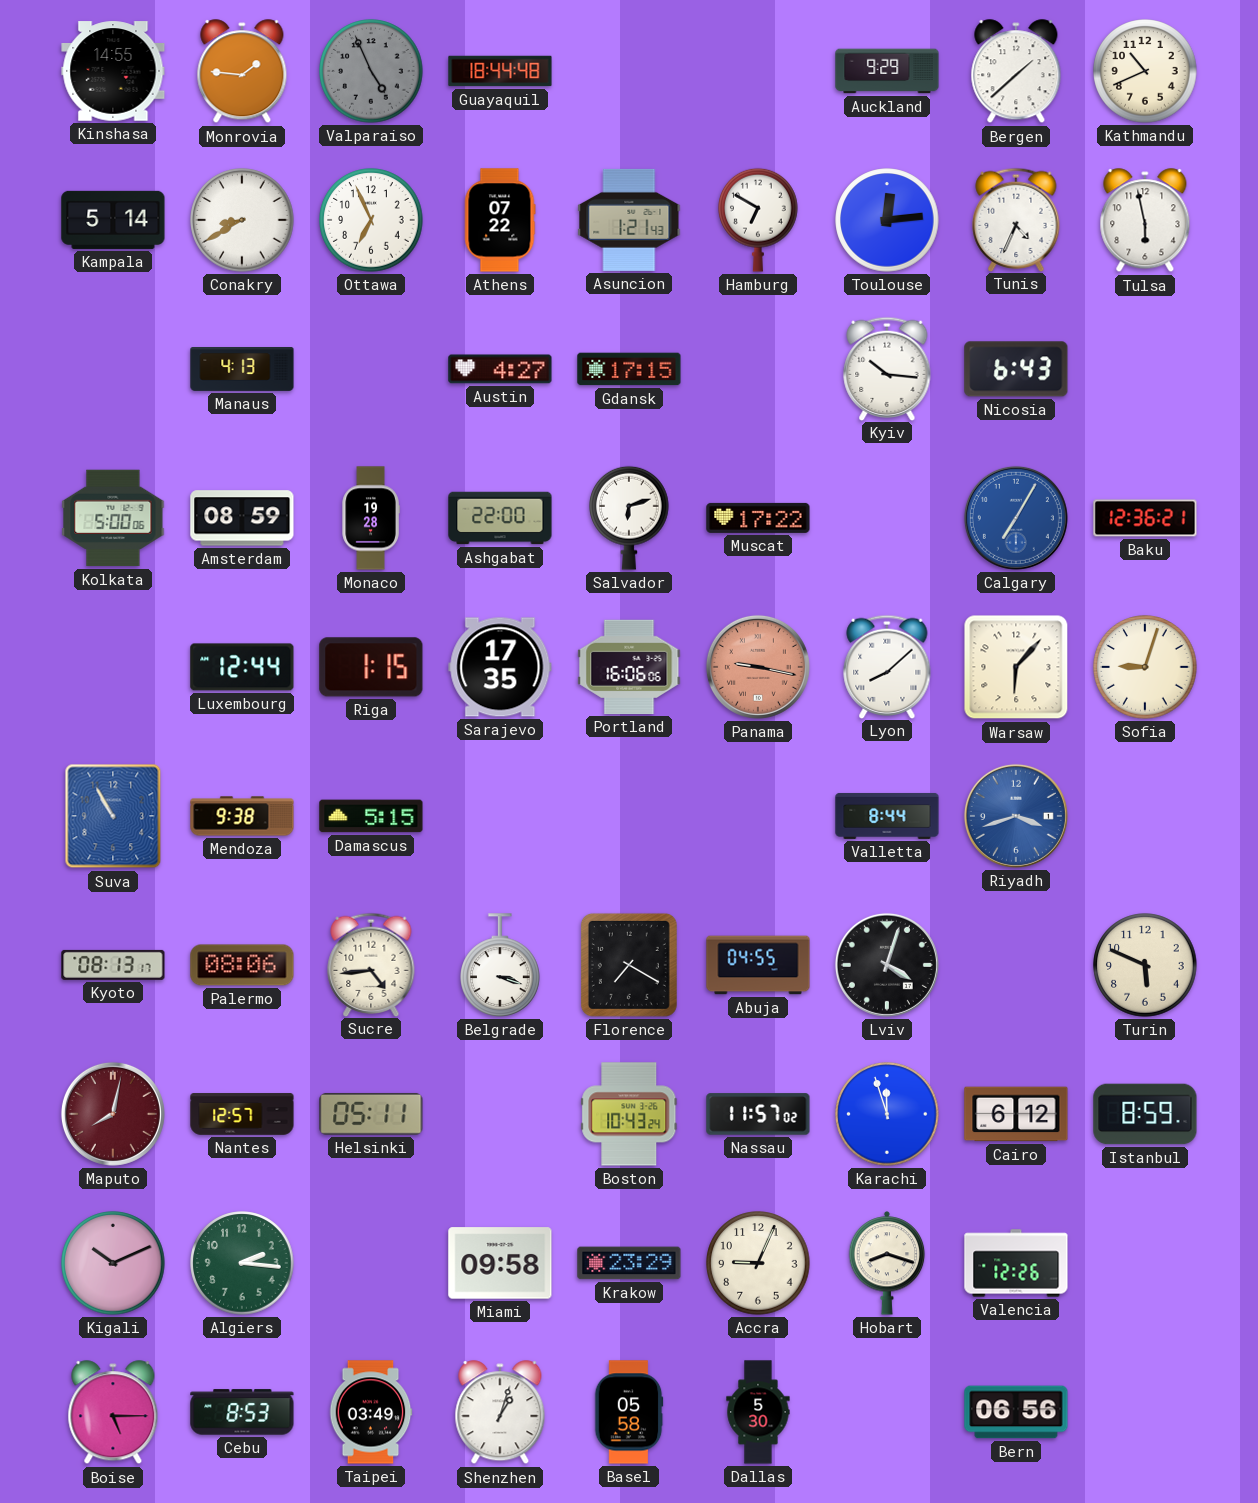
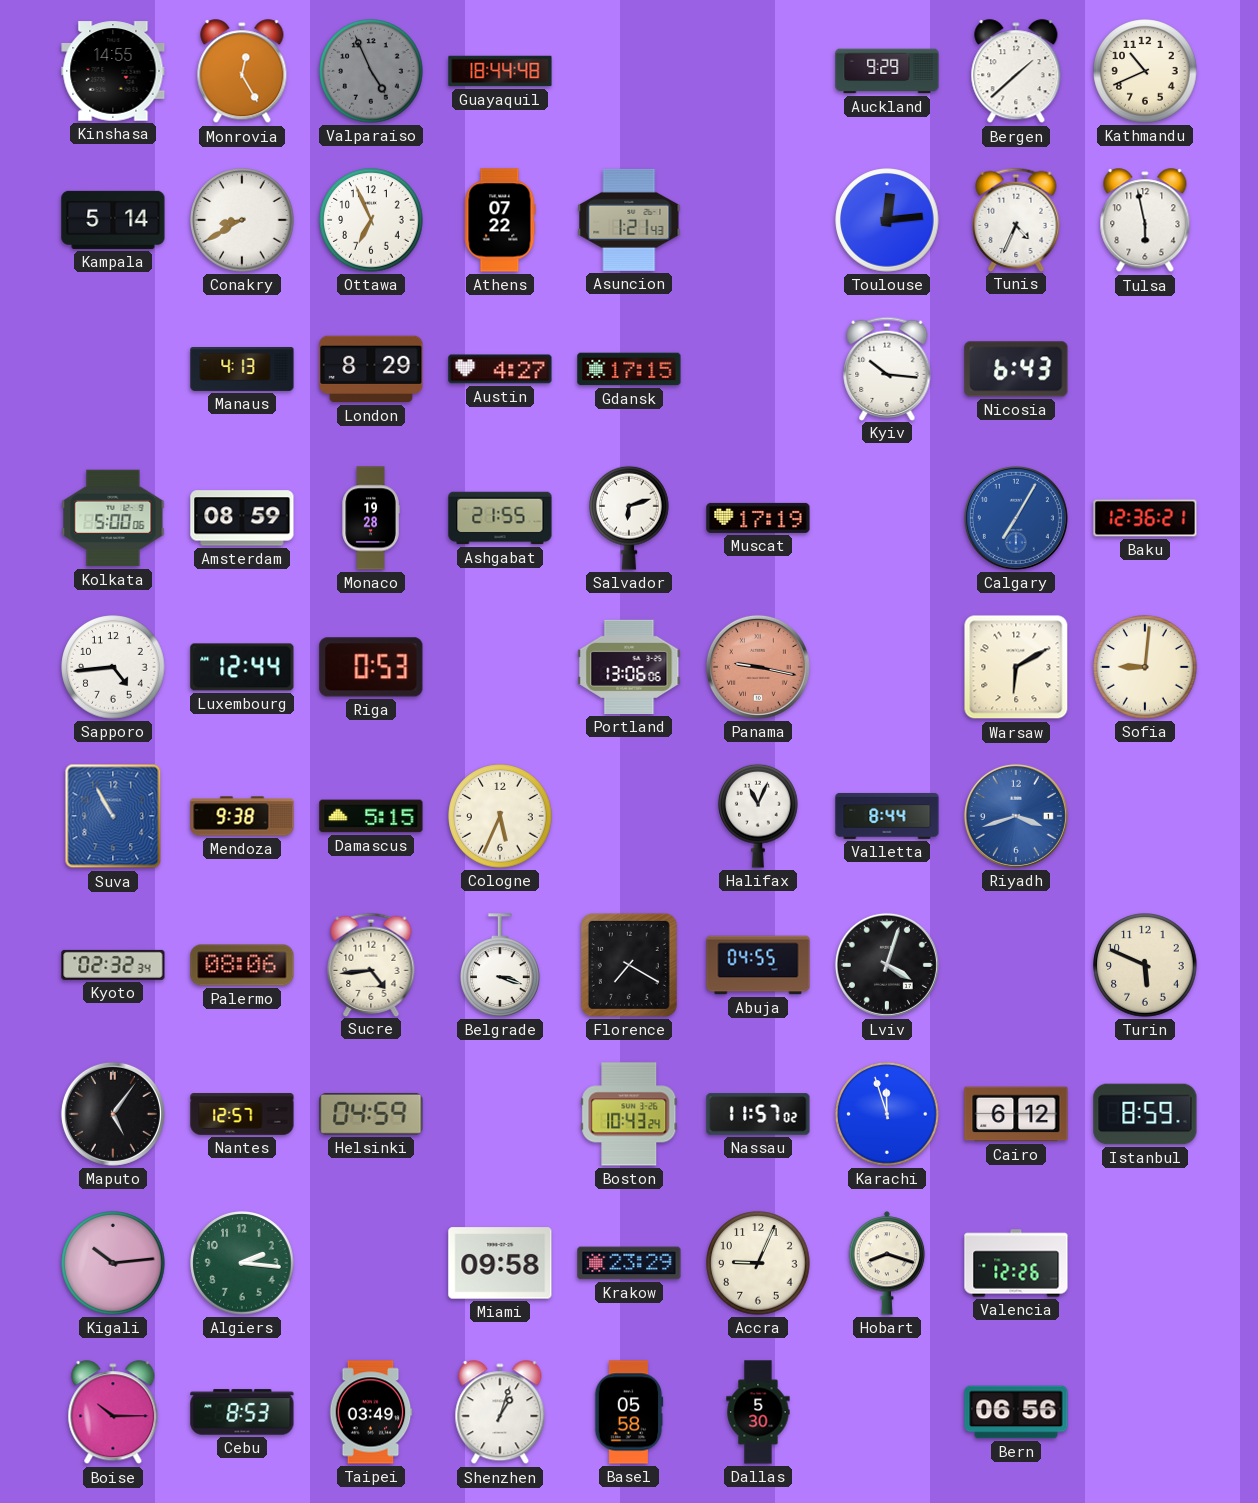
Monrovia: 1:46 -> 12:25 (242, 72)
Hamburg: 6:50 -> none (758, 220)
London: none -> 8:29 (371, 369)
Ashgabat: 22:00 -> 21:55 (500, 518)
Muscat: 17:22 -> 17:19 (758, 518)
Sapporo: none -> 4:44 (113, 667)
Riga: 1:15 -> 0:53 (371, 667)
Sarajevo: 17:35 -> none (500, 667)
Portland: 16:06 -> 13:06 (629, 667)
Lyon: 8:08 -> none (887, 666)
Warsaw: 6:07 -> 6:10 (1016, 667)
Sofia: 9:03 -> 9:01 (1145, 667)
Cologne: none -> 5:34 (500, 816)
Halifax: none -> 11:04 (758, 816)
Kyoto: 08:13 -> 02:32 (113, 965)
Maputo: 8:02 -> 5:06 (113, 1114)
Maputo dial: burgundy -> black (113, 1114)
Helsinki: 05:11 -> 04:59 (371, 1114)
Kigali: 10:11 -> 10:14 (113, 1263)
Boise: 5:15 -> 10:15 (113, 1413)
